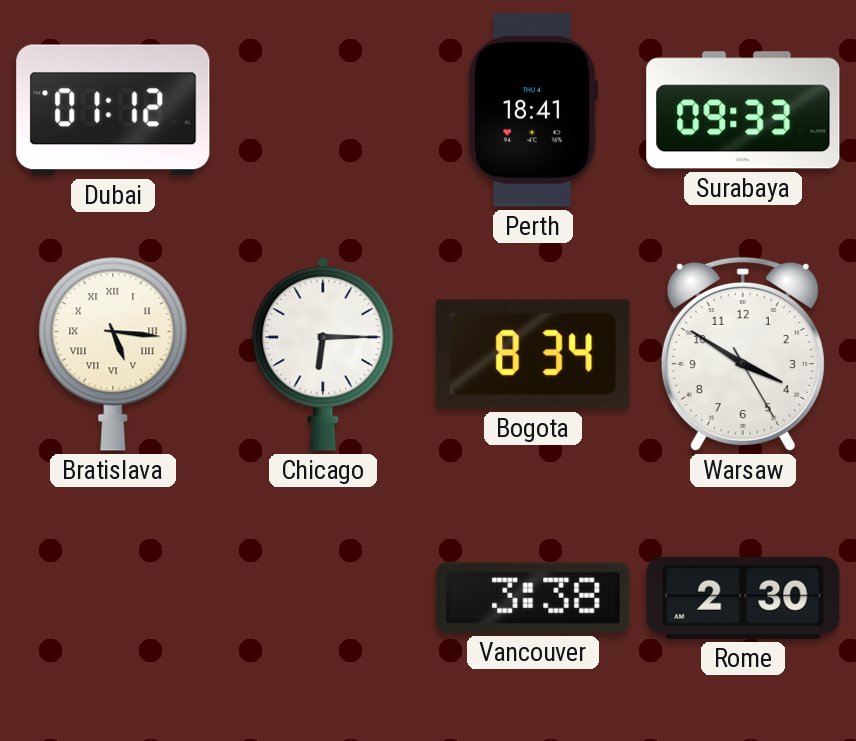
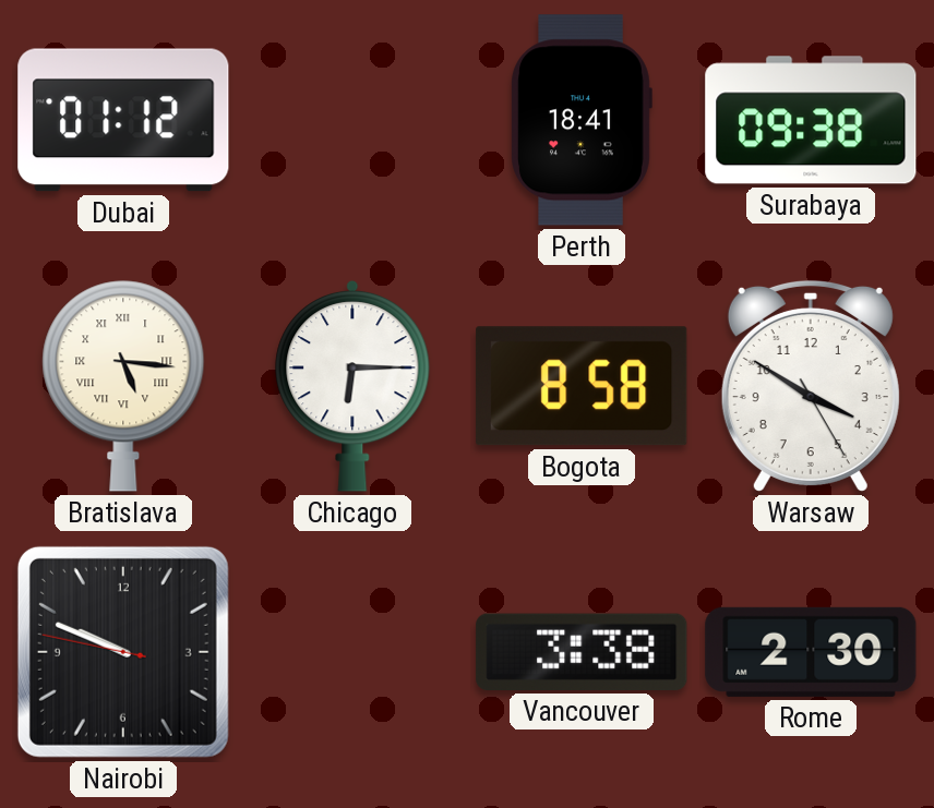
Surabaya: 09:33 -> 09:38 (811, 120)
Bogota: 8:34 -> 8:58 (582, 386)
Nairobi: none -> 9:48 (123, 652)
